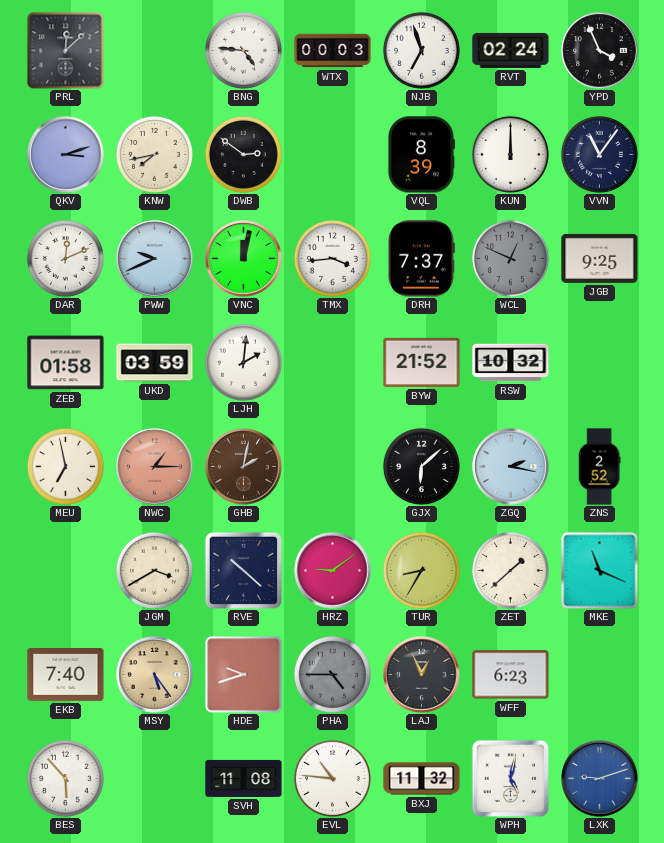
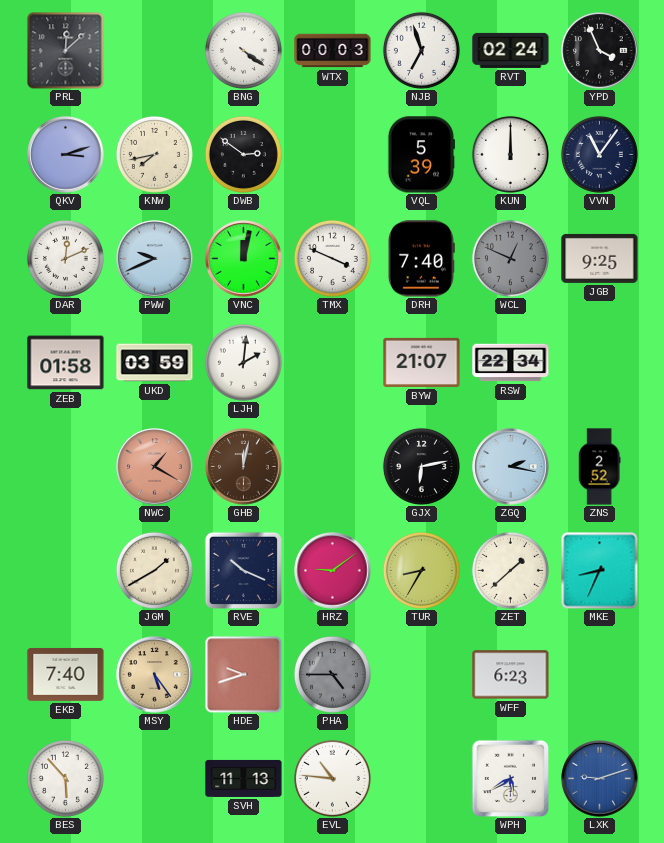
BNG: 4:46 -> 4:21 (243, 50)
VQL: 8:39 -> 5:39 (420, 155)
TMX: 3:44 -> 3:49 (332, 258)
DRH: 7:37 -> 7:40 (422, 259)
BYW: 21:52 -> 21:07 (422, 362)
RSW: 10:32 -> 22:34 (511, 363)
MEU: 6:58 -> none (65, 466)
NWC: 1:15 -> 1:20 (155, 467)
GHB: 2:02 -> 12:02 (244, 467)
GJX: 6:08 -> 6:13 (421, 466)
JGM: 3:40 -> 1:40 (154, 570)
RVE: 10:22 -> 10:19 (243, 570)
MKE: 11:19 -> 8:34 (599, 570)
LAJ: 12:56 -> none (422, 675)
SVH: 11:08 -> 11:13 (244, 778)
BXJ: 11:32 -> none (422, 779)
WPH: 5:02 -> 5:40 (510, 778)
